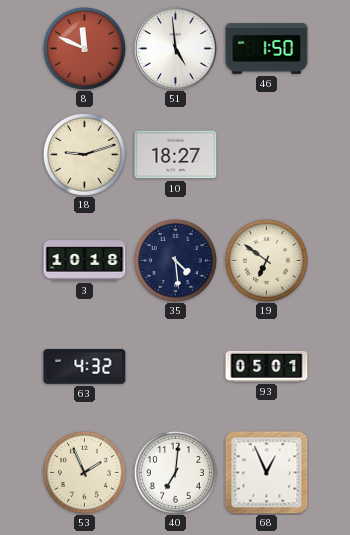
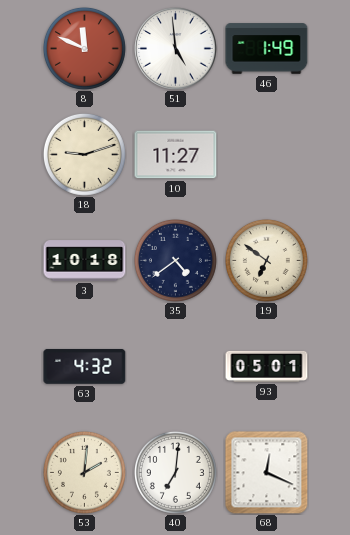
46: 1:50 -> 1:49 (267, 49)
10: 18:27 -> 11:27 (176, 155)
35: 4:29 -> 4:39 (175, 260)
53: 1:56 -> 2:01 (84, 472)
68: 12:56 -> 12:19 (267, 473)
